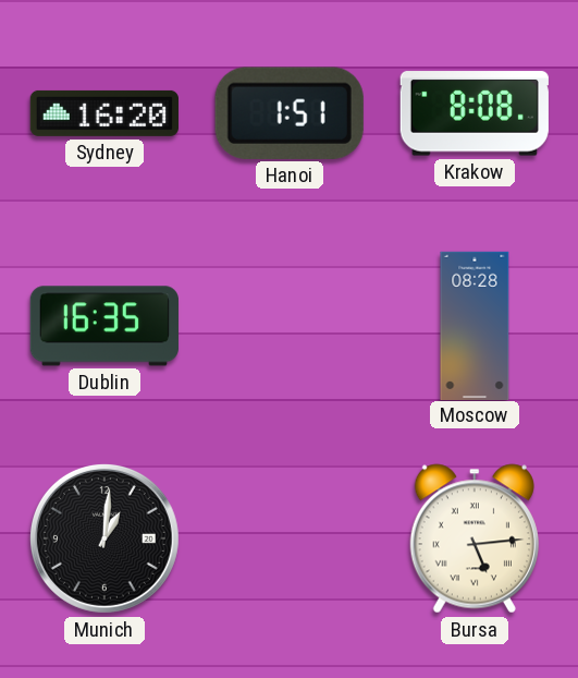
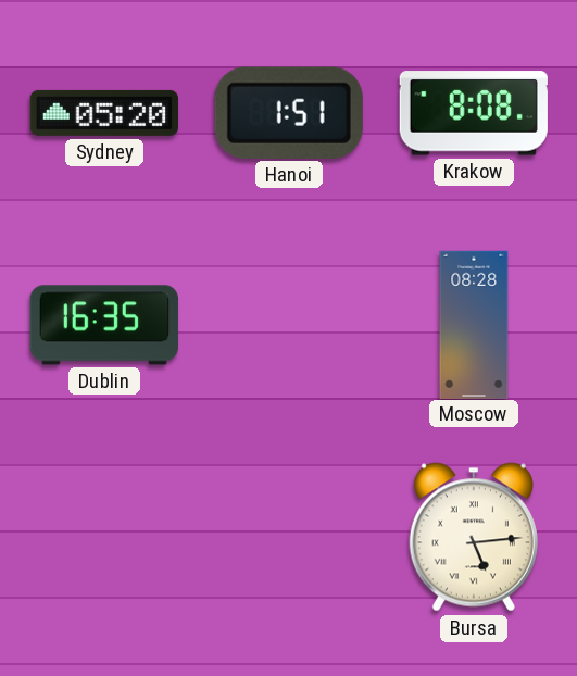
Sydney: 16:20 -> 05:20 (104, 113)
Munich: 1:01 -> none (104, 538)
